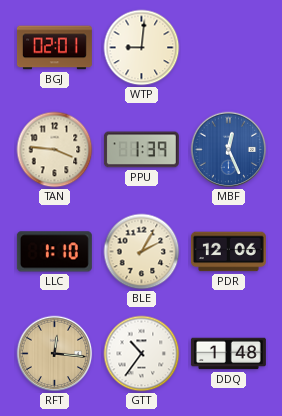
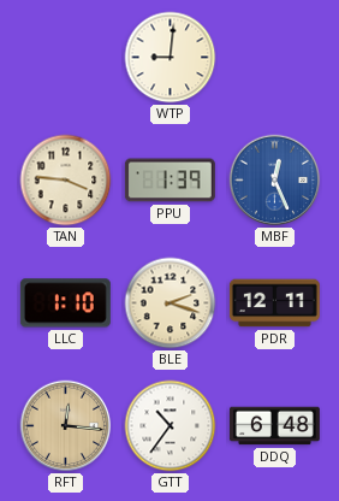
BGJ: 02:01 -> none (54, 48)
BLE: 2:05 -> 2:18 (171, 303)
PDR: 12:06 -> 12:11 (274, 303)
DDQ: 1:48 -> 6:48 (274, 426)
